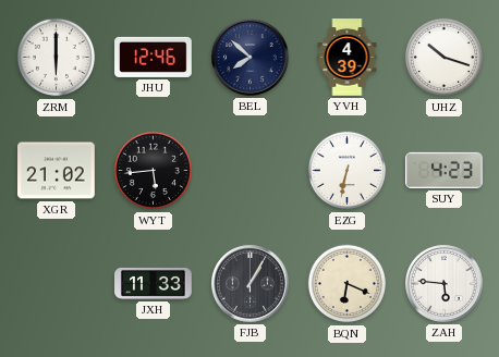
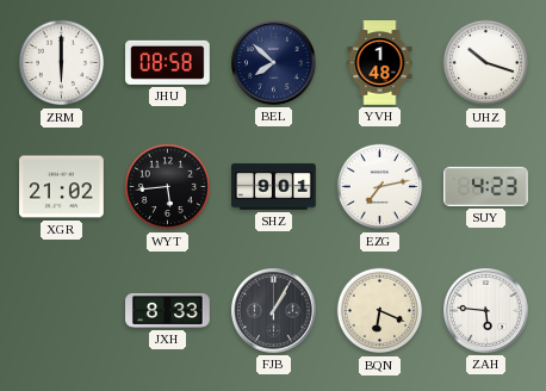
JHU: 12:46 -> 08:58 (168, 62)
YVH: 4:39 -> 1:48 (380, 63)
SHZ: none -> 9:01 (274, 187)
EZG: 6:32 -> 7:13 (380, 187)
JXH: 11:33 -> 8:33 (168, 310)
